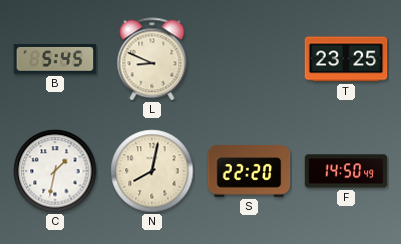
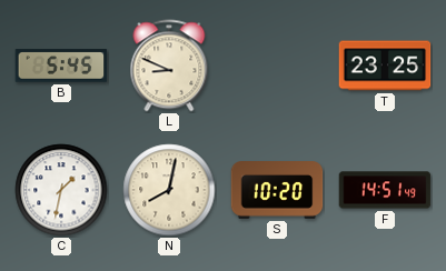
S: 22:20 -> 10:20 (277, 190)
F: 14:50 -> 14:51 (385, 190)
